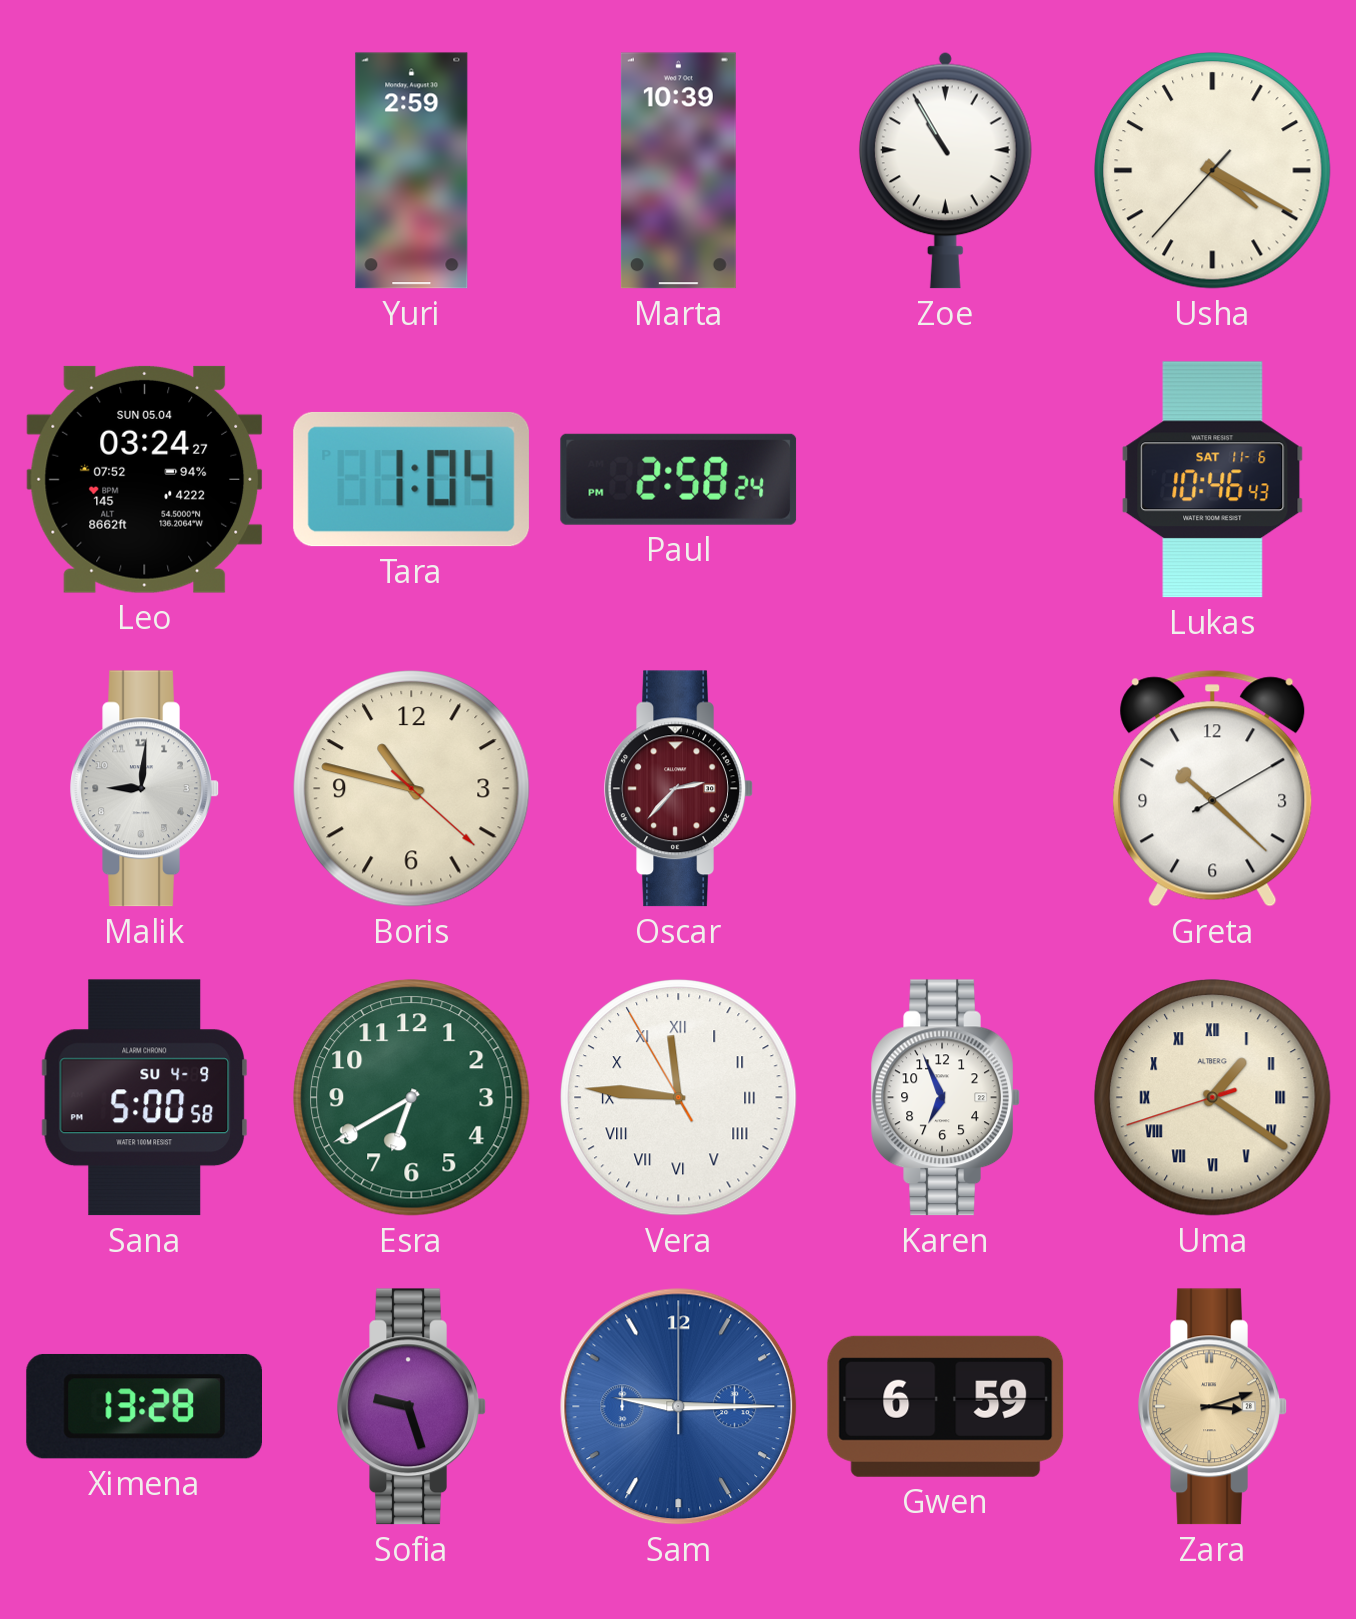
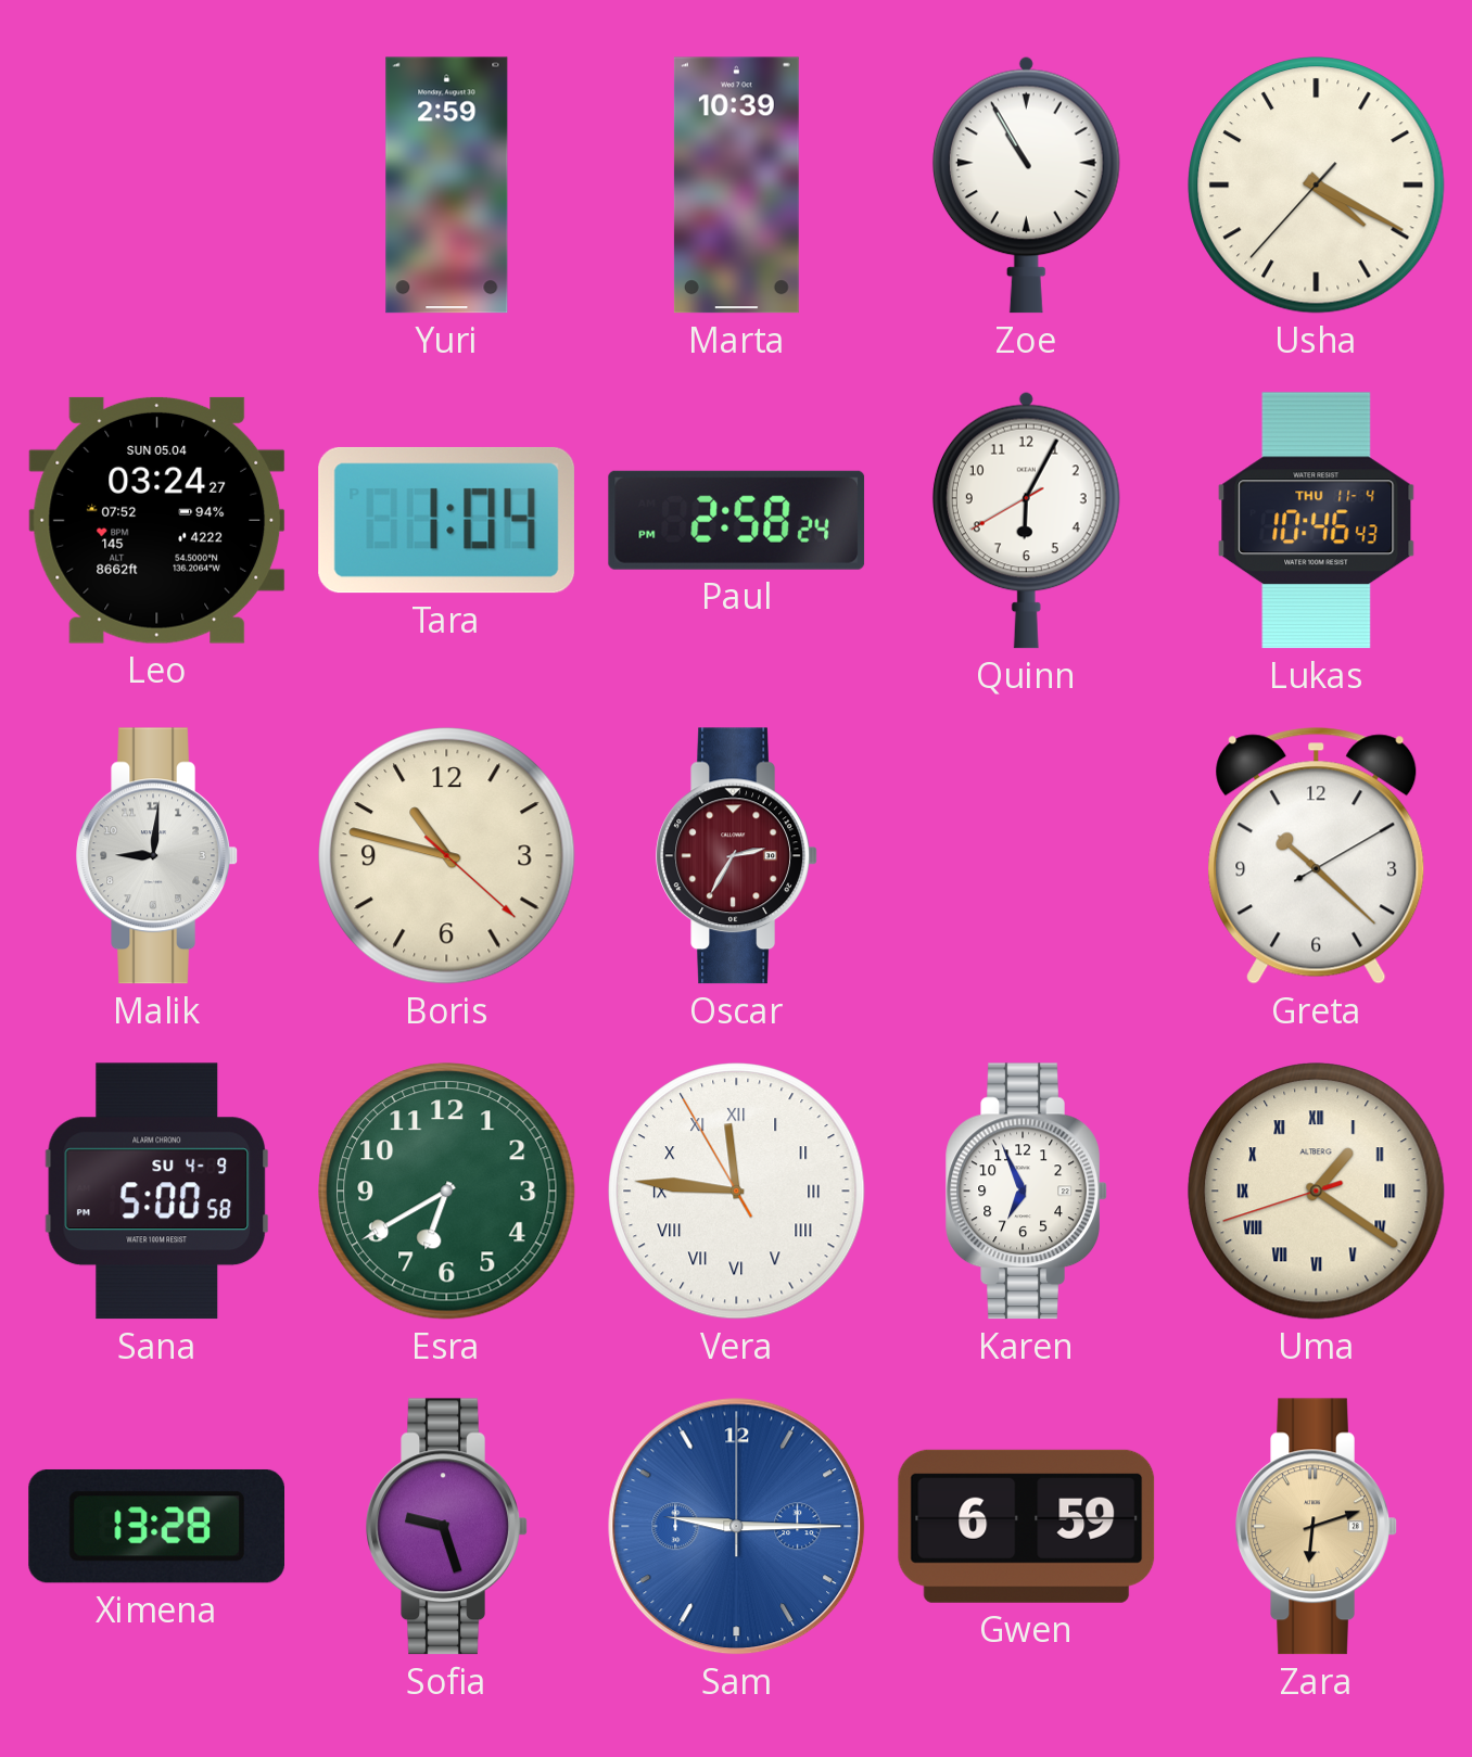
Quinn: none -> 6:04 (1026, 520)
Lukas date: SAT 11-6 -> THU 11-4 (1317, 521)
Oscar: 2:37 -> 2:35 (737, 856)
Zara: 3:12 -> 6:12 (1317, 1527)
